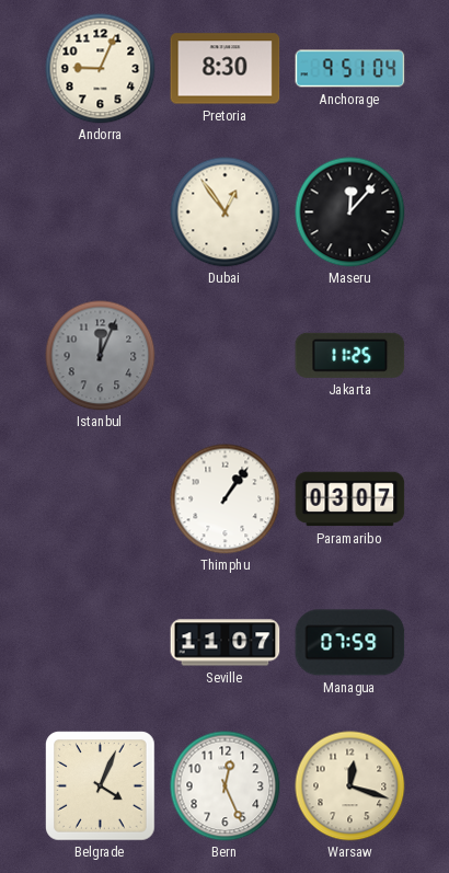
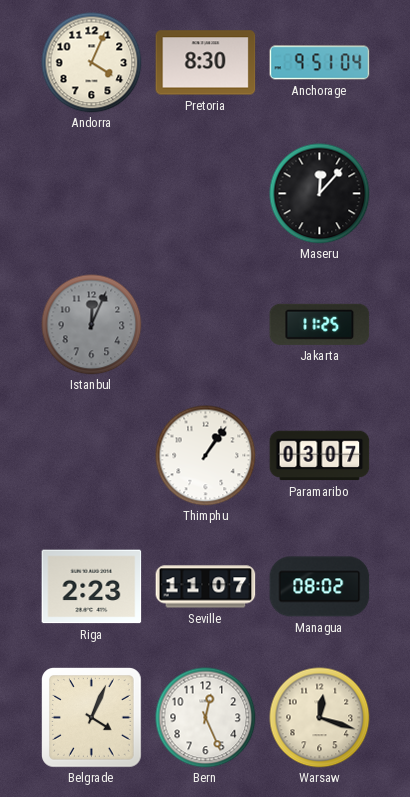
Andorra: 9:04 -> 4:04 (92, 63)
Dubai: 12:54 -> none (226, 212)
Riga: none -> 2:23 (92, 587)
Managua: 07:59 -> 08:02 (320, 587)
